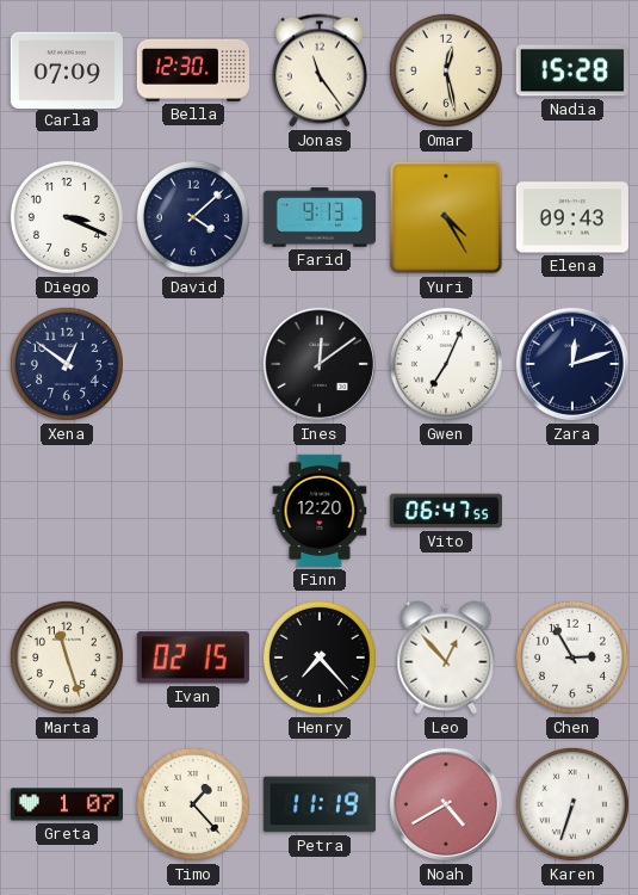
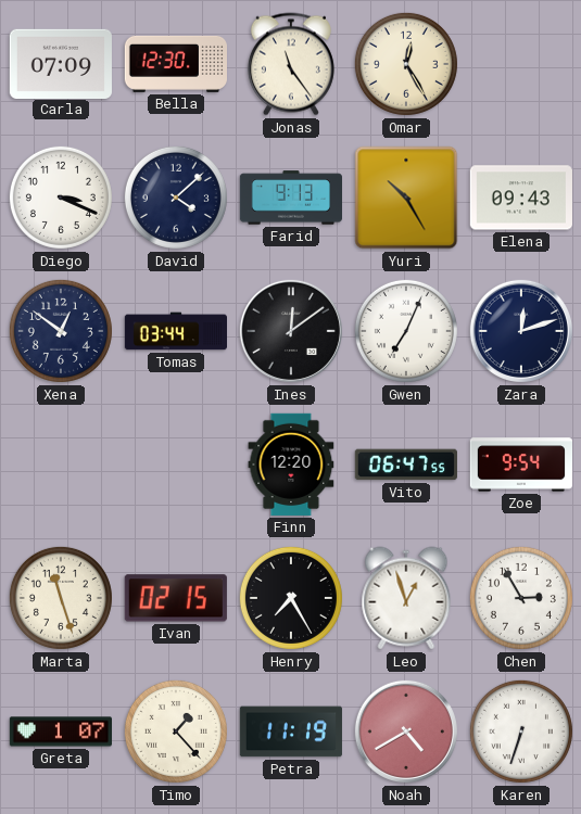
Omar: 12:28 -> 12:25 (406, 64)
Nadia: 15:28 -> none (572, 70)
Yuri: 4:25 -> 10:25 (406, 198)
Tomas: none -> 03:44 (176, 331)
Zoe: none -> 9:54 (520, 465)
Henry: 7:23 -> 7:25 (291, 598)
Leo: 12:53 -> 12:57 (406, 598)
